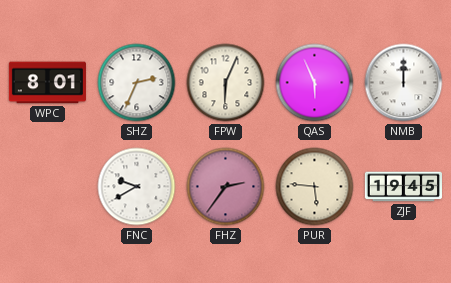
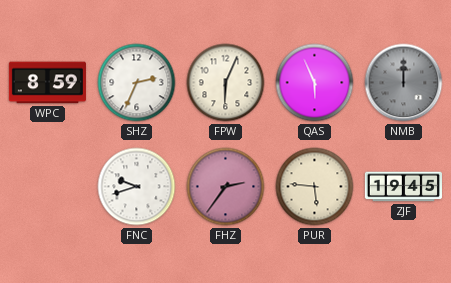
WPC: 8:01 -> 8:59 (47, 83)
NMB dial: white -> grey (404, 83)
FNC: 9:40 -> 9:42 (137, 187)
